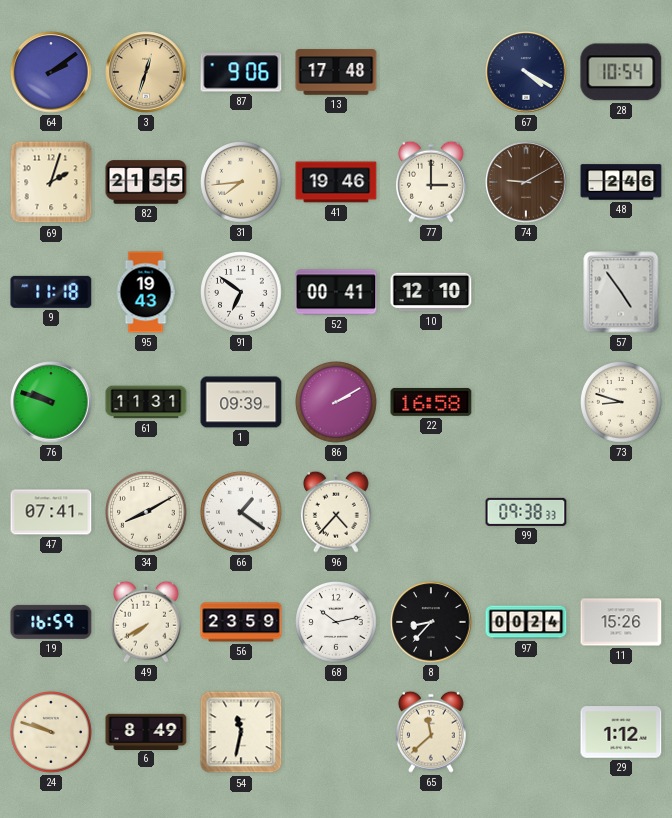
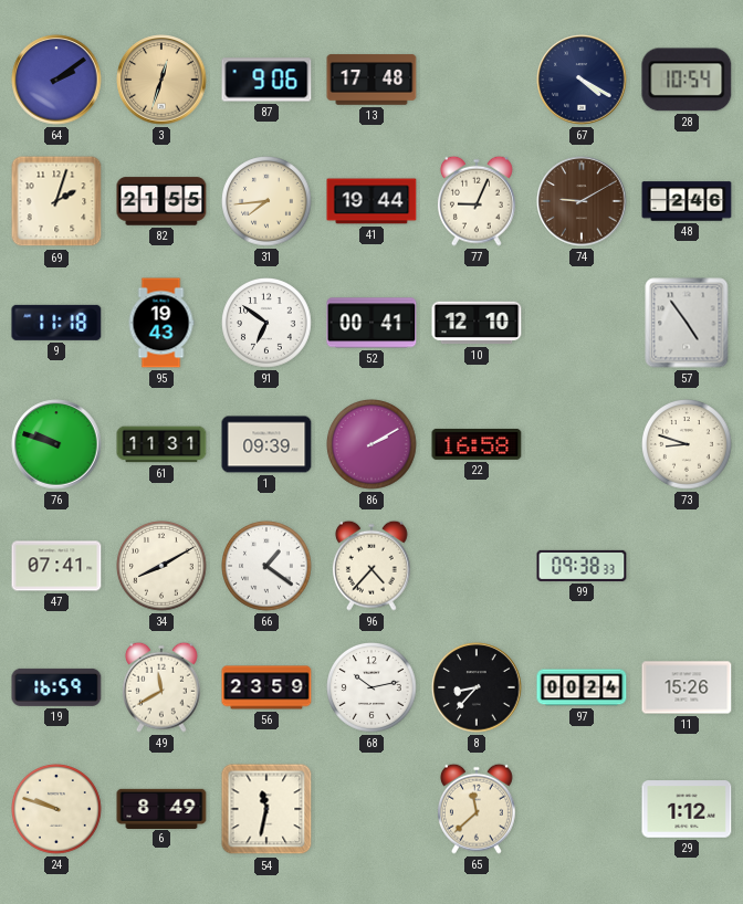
41: 19:46 -> 19:44 (371, 201)
77: 3:00 -> 9:04 (477, 201)
49: 7:40 -> 11:40 (161, 687)
